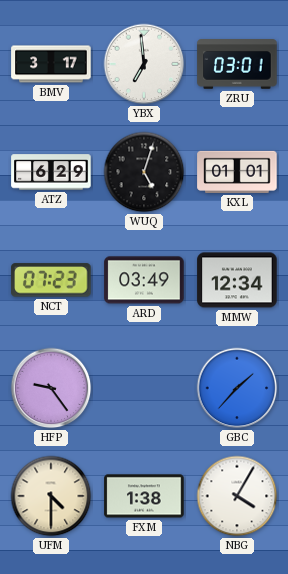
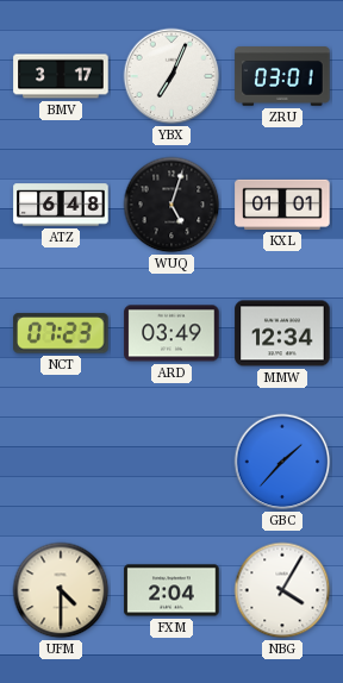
YBX: 6:59 -> 7:04 (171, 76)
ATZ: 6:29 -> 6:48 (61, 205)
HFP: 9:24 -> none (51, 388)
FXM: 1:38 -> 2:04 (171, 590)
